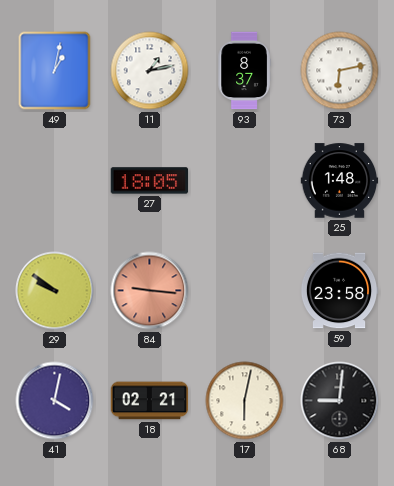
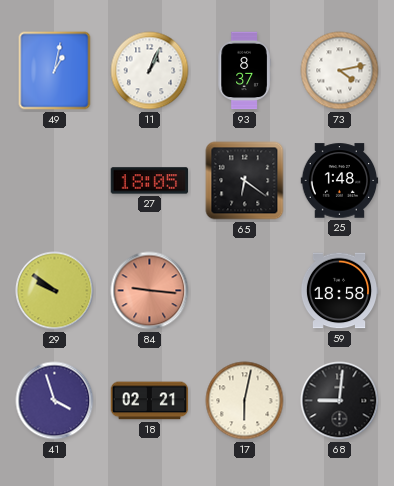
11: 1:13 -> 1:04 (150, 71)
73: 6:13 -> 4:13 (340, 71)
65: none -> 6:21 (245, 181)
59: 23:58 -> 18:58 (339, 291)
41: 4:02 -> 3:57 (55, 401)
